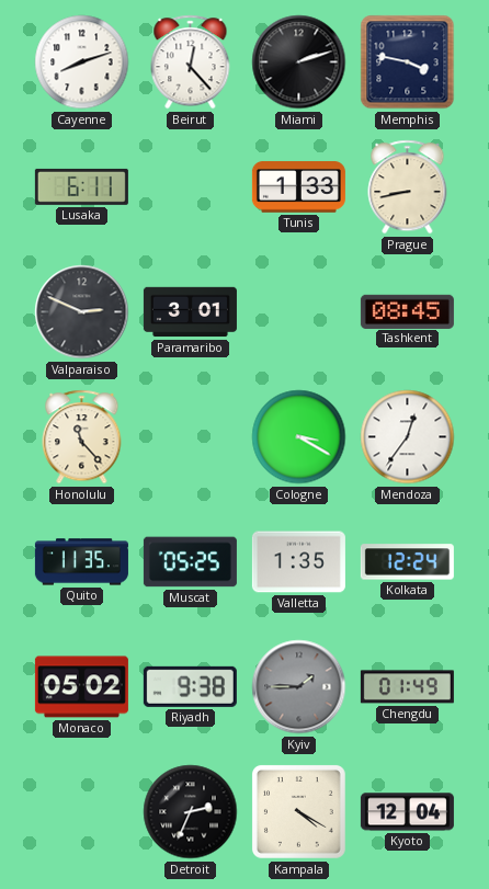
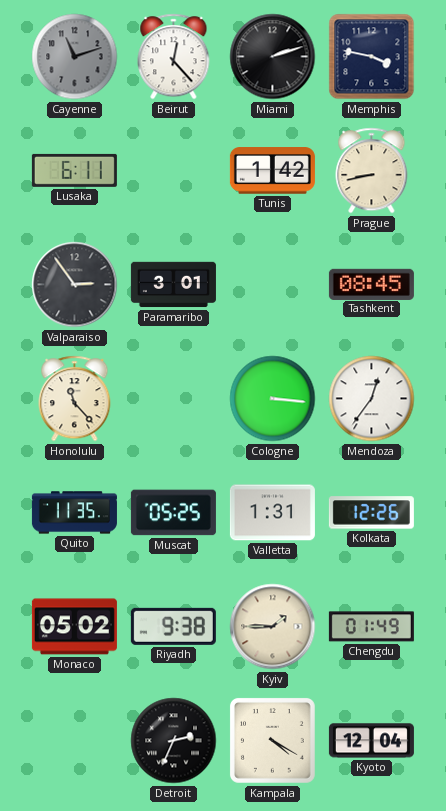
Cayenne: 8:12 -> 11:12 (75, 57)
Cayenne dial: white -> grey (75, 57)
Tunis: 1:33 -> 1:42 (272, 171)
Valparaiso: 2:49 -> 2:54 (75, 285)
Cologne: 3:20 -> 3:16 (273, 399)
Valletta: 1:35 -> 1:31 (272, 513)
Kolkata: 12:24 -> 12:26 (371, 513)
Kyiv dial: grey -> cream (273, 627)
